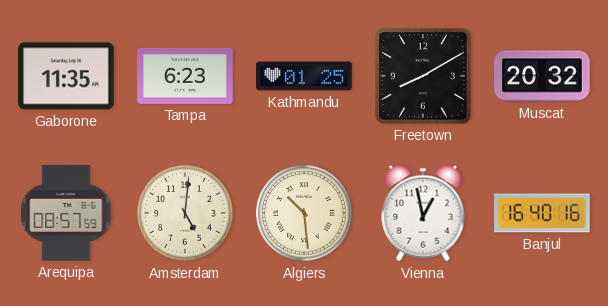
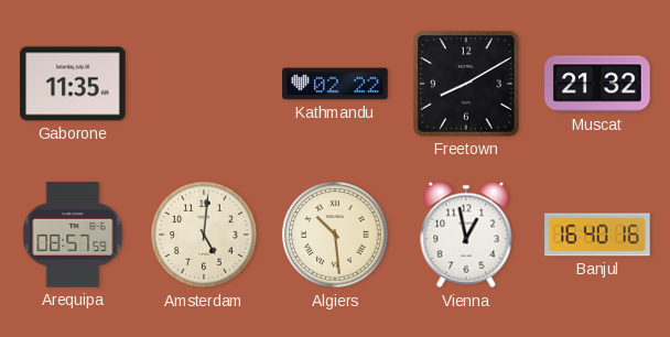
Tampa: 6:23 -> none (185, 76)
Kathmandu: 01:25 -> 02:22 (335, 84)
Muscat: 20:32 -> 21:32 (597, 84)
